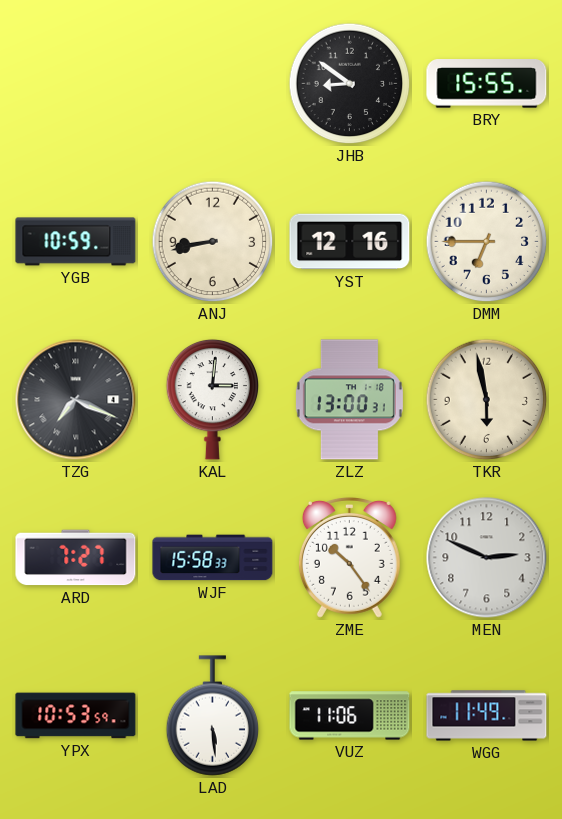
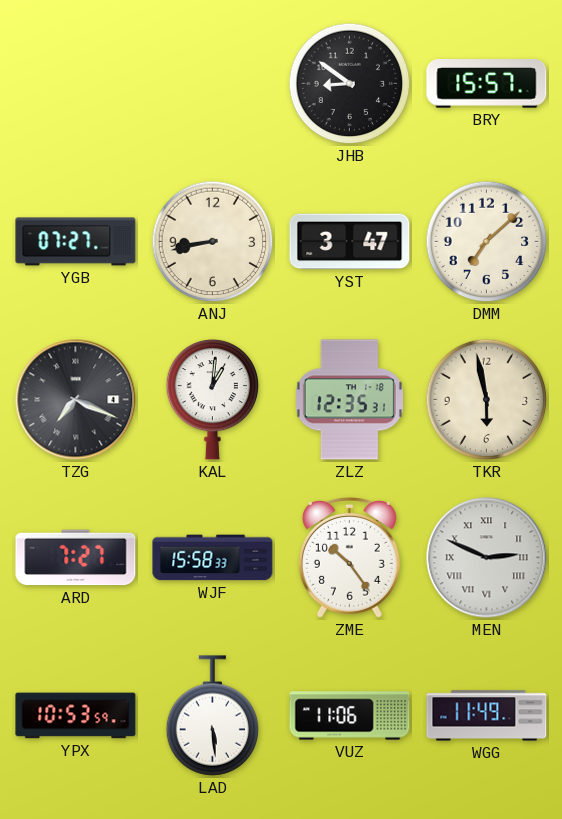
BRY: 15:55 -> 15:57 (487, 84)
YGB: 10:59 -> 07:27 (76, 242)
YST: 12:16 -> 3:47 (350, 242)
DMM: 6:45 -> 7:08 (487, 242)
KAL: 3:01 -> 1:01 (213, 399)
ZLZ: 13:00 -> 12:35 (349, 400)
MEN numerals: Arabic -> Roman (487, 558)
